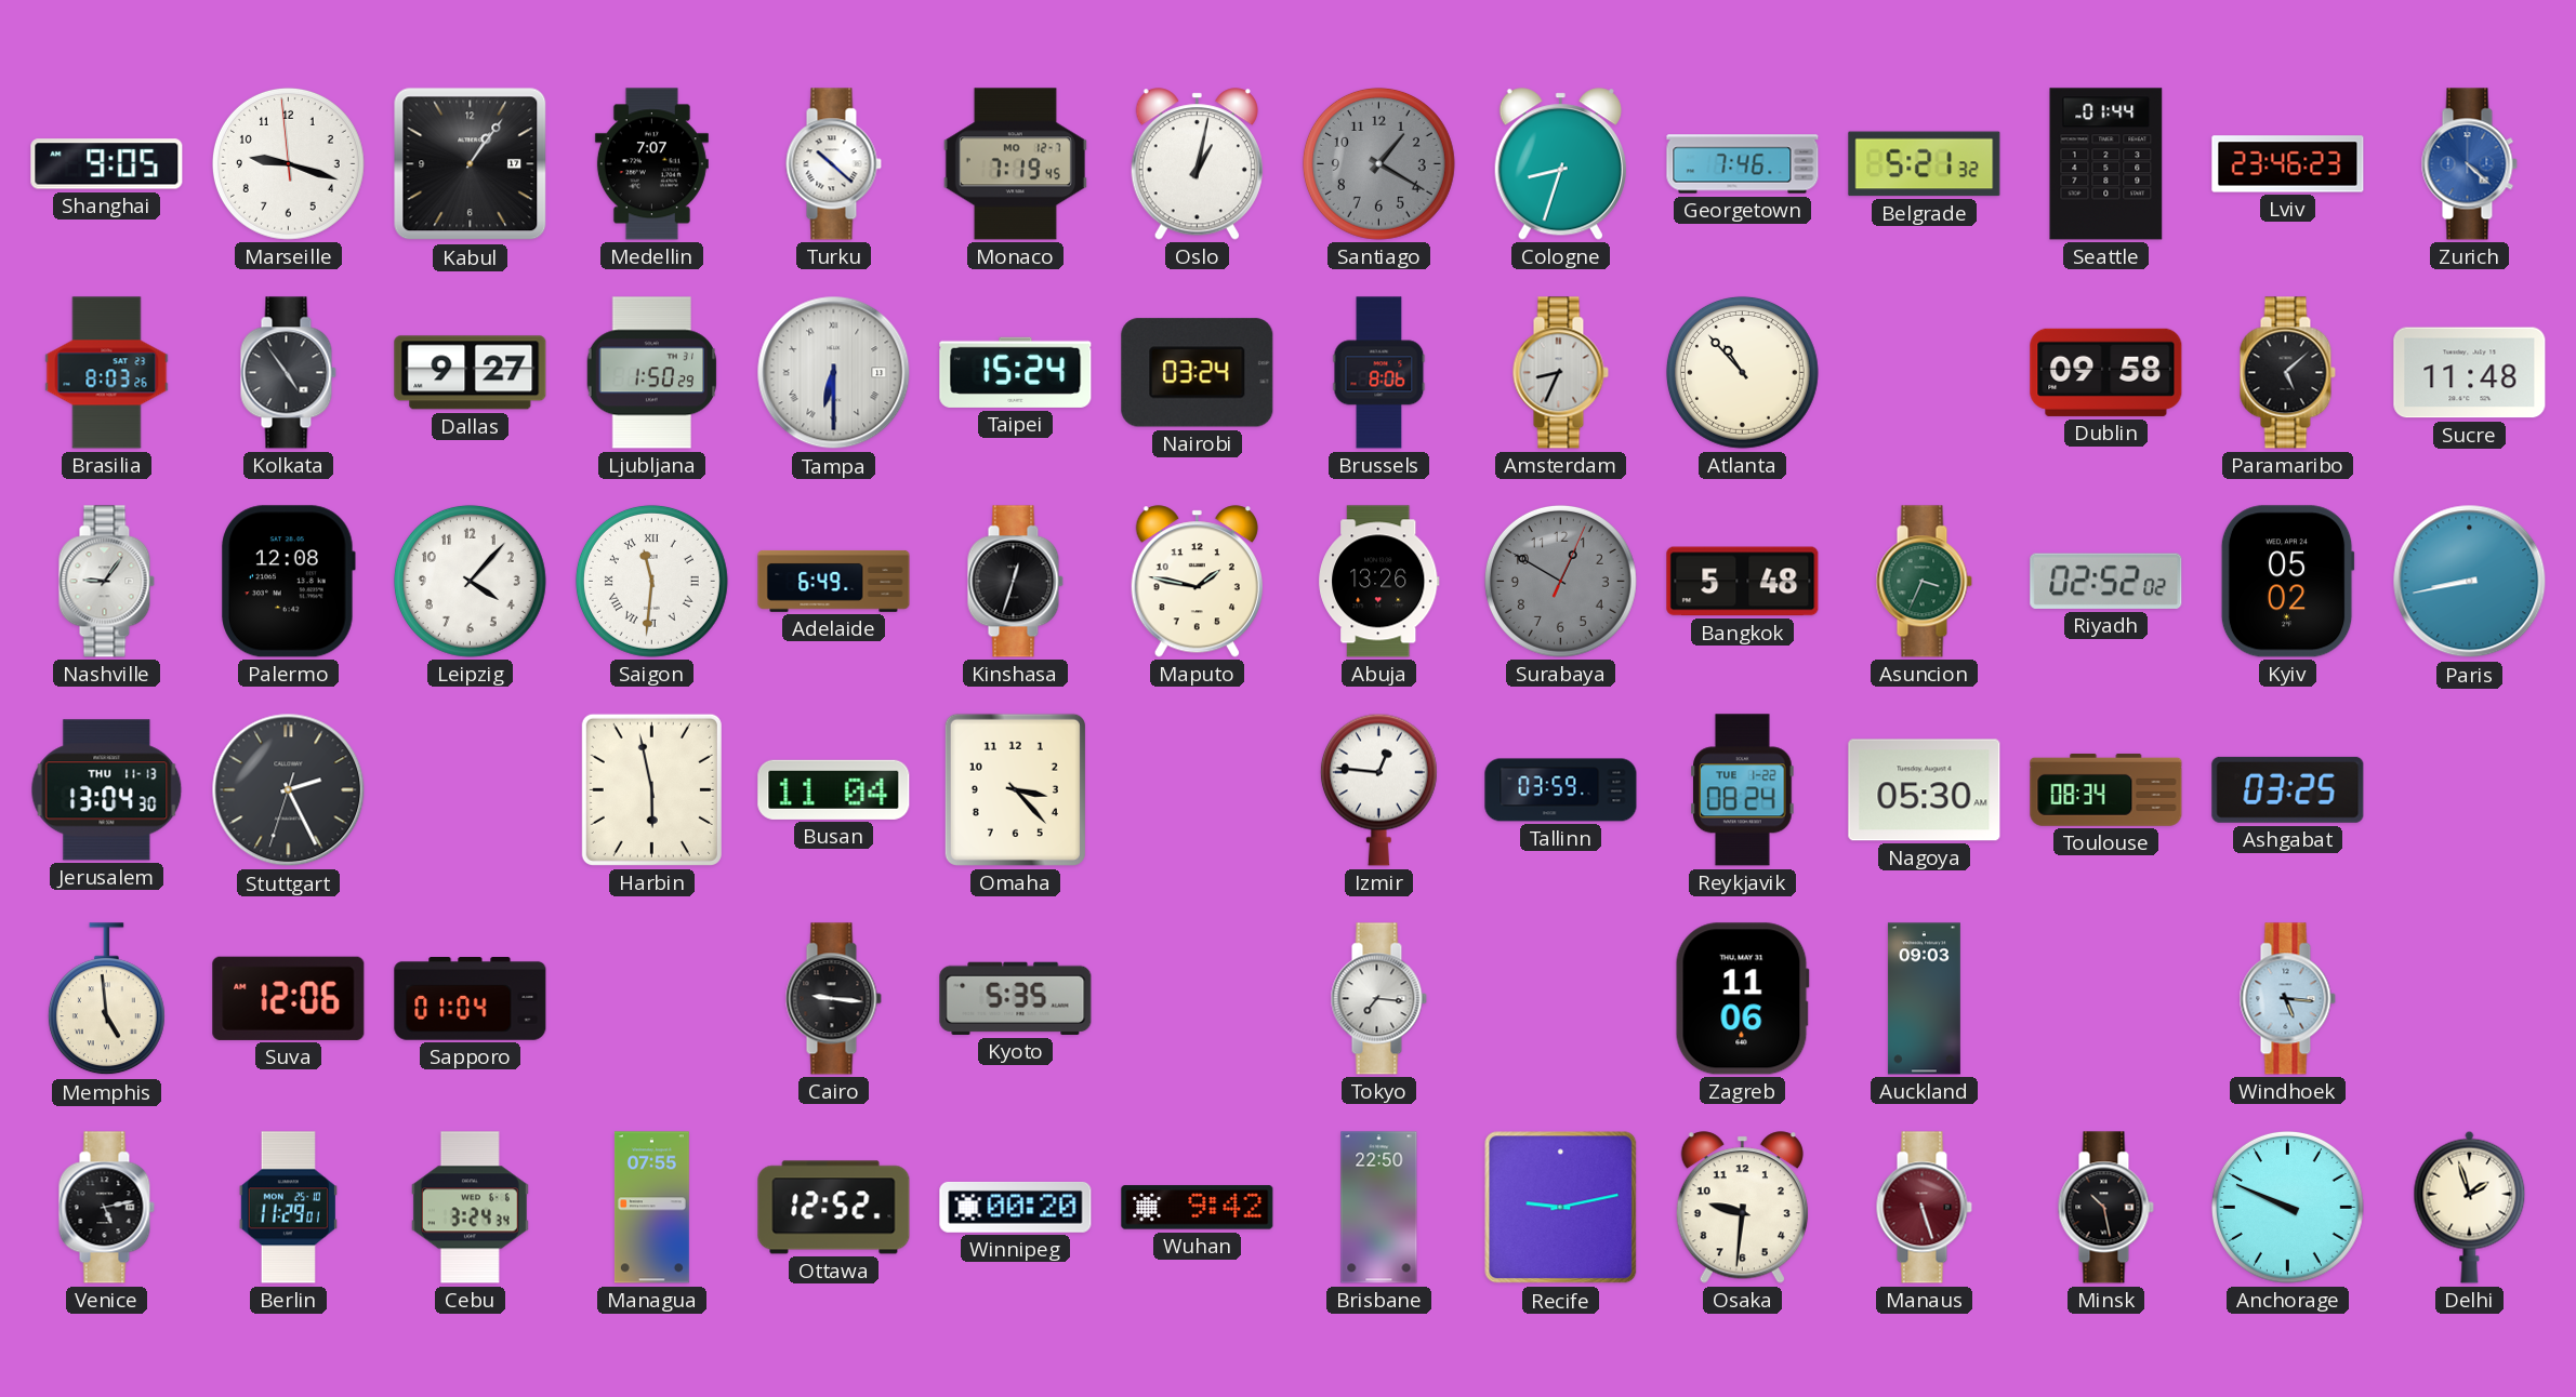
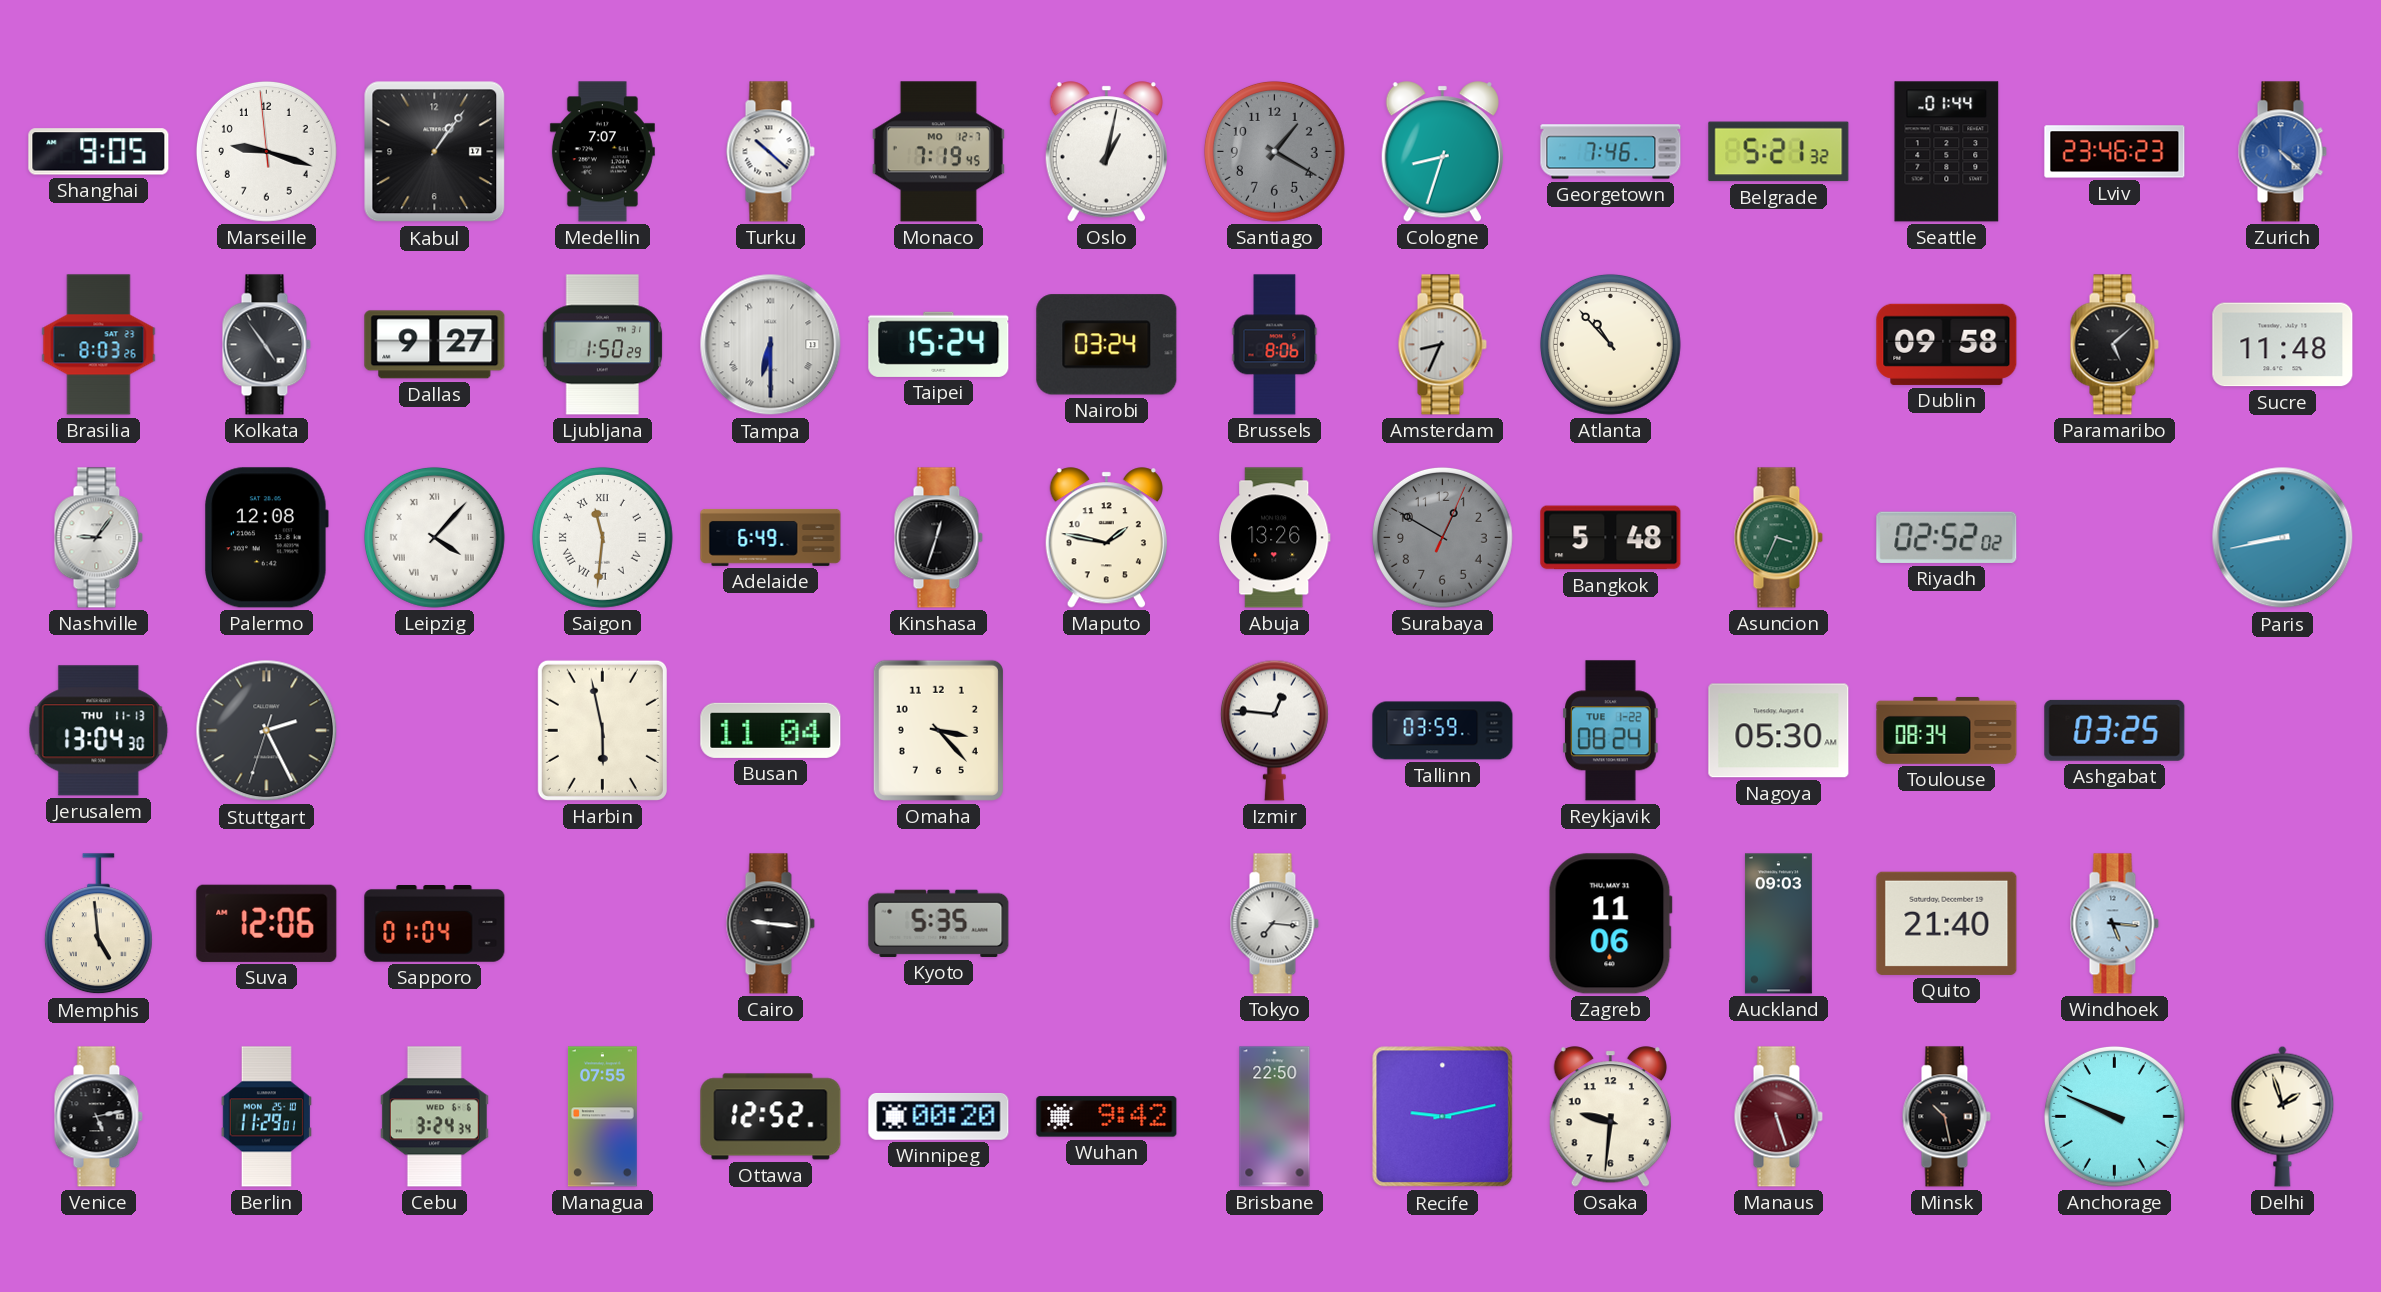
Leipzig numerals: Arabic -> Roman (434, 537)
Kyiv: 05:02 -> none (2287, 582)
Quito: none -> 21:40 (1947, 923)
